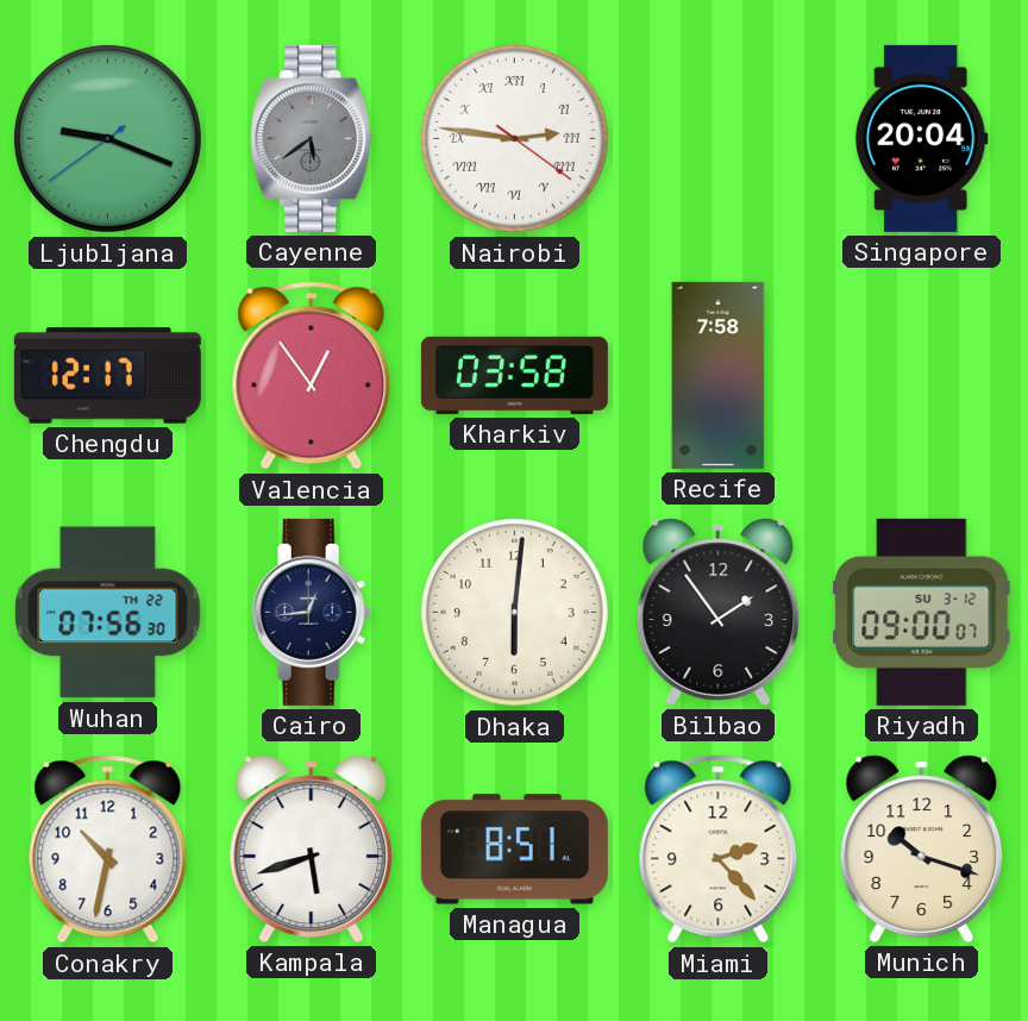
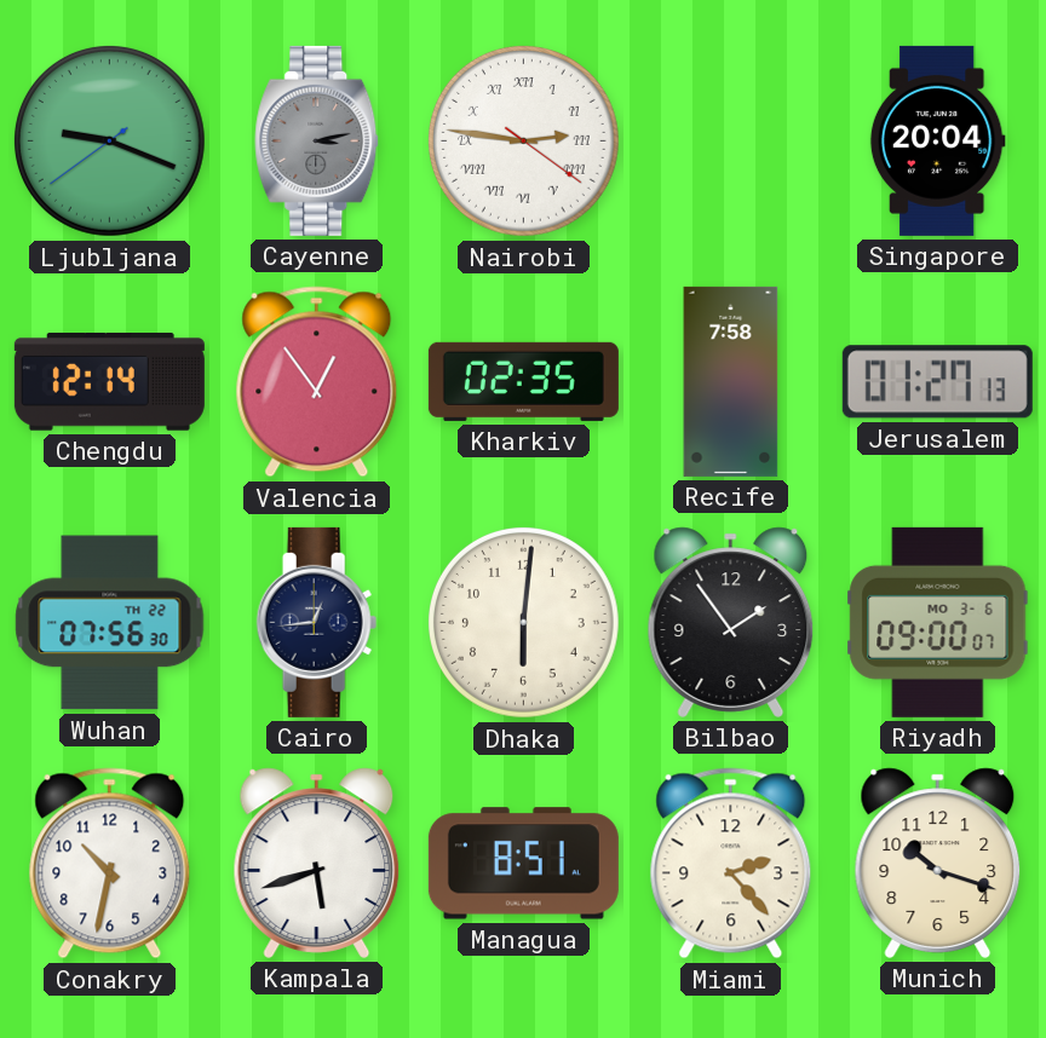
Cayenne: 5:39 -> 3:13 (317, 140)
Chengdu: 12:17 -> 12:14 (109, 382)
Kharkiv: 03:58 -> 02:35 (523, 381)
Jerusalem: none -> 01:27 (937, 382)
Riyadh date: SU 3-12 -> MO 3-6 (938, 622)
